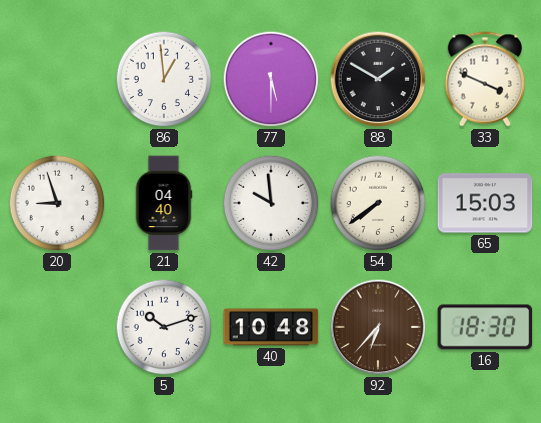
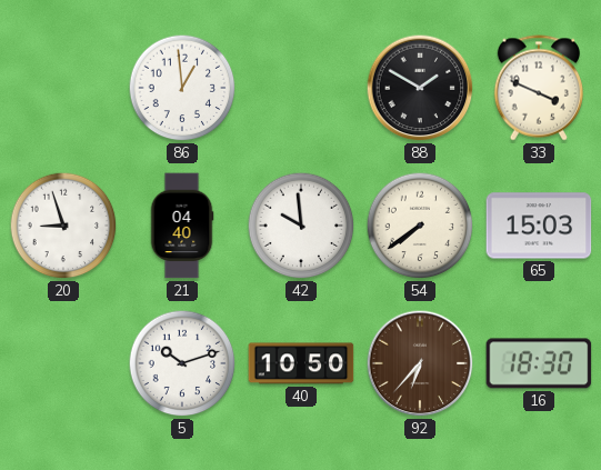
77: 5:30 -> none (271, 79)
40: 10:48 -> 10:50 (301, 363)
